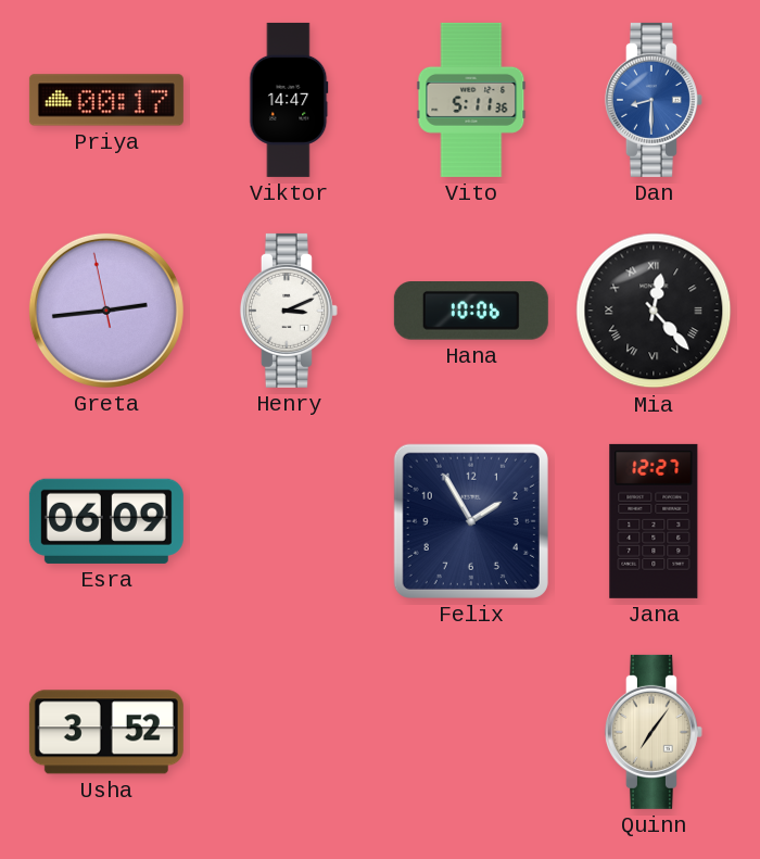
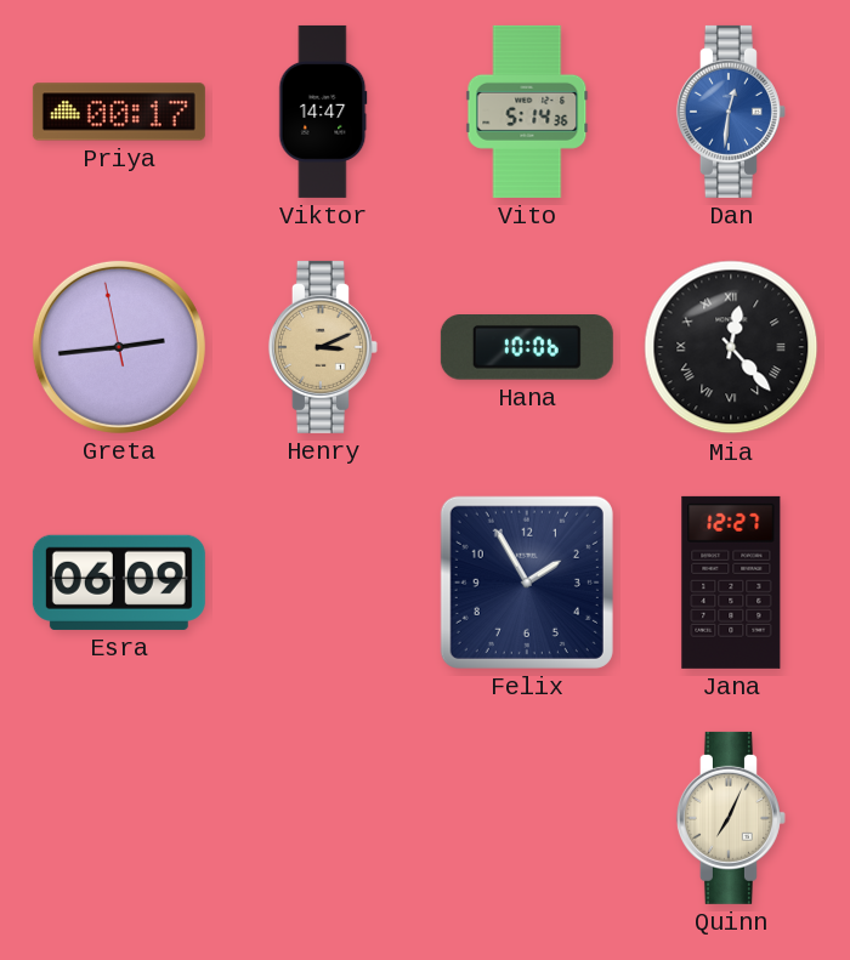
Vito: 5:11 -> 5:14 (527, 112)
Dan: 8:30 -> 12:31 (731, 112)
Henry dial: white -> champagne (323, 347)
Usha: 3:52 -> none (106, 732)
Quinn: 7:06 -> 7:04 (731, 818)
